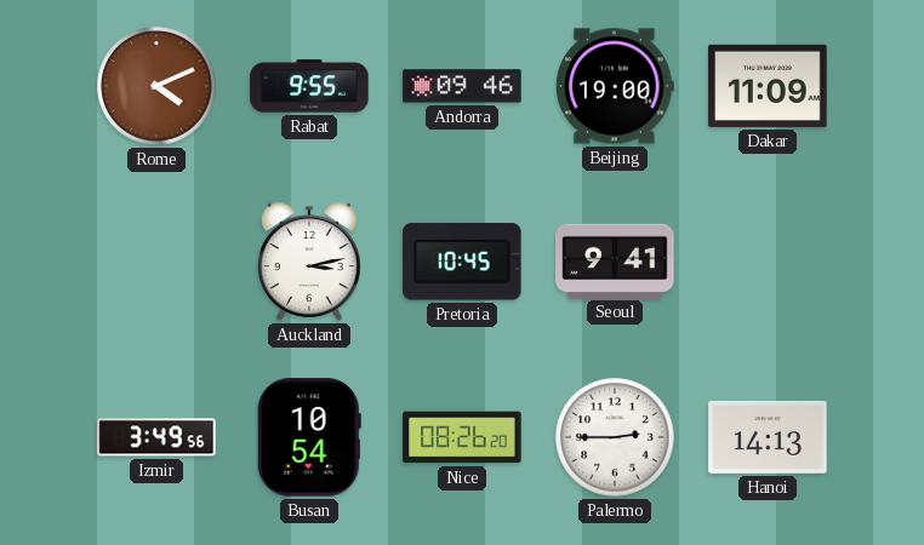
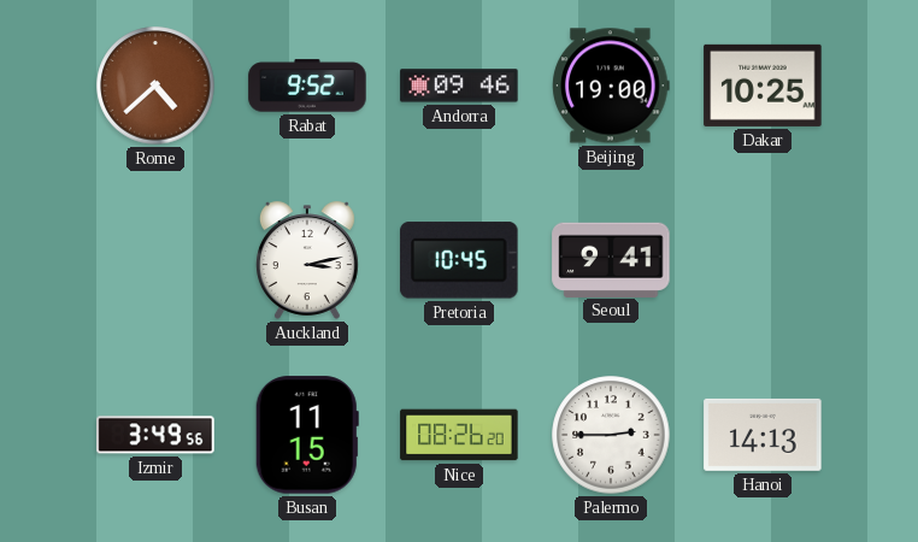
Rome: 4:11 -> 4:38 (155, 86)
Rabat: 9:55 -> 9:52 (307, 86)
Dakar: 11:09 -> 10:25 (763, 86)
Busan: 10:54 -> 11:15 (307, 435)
